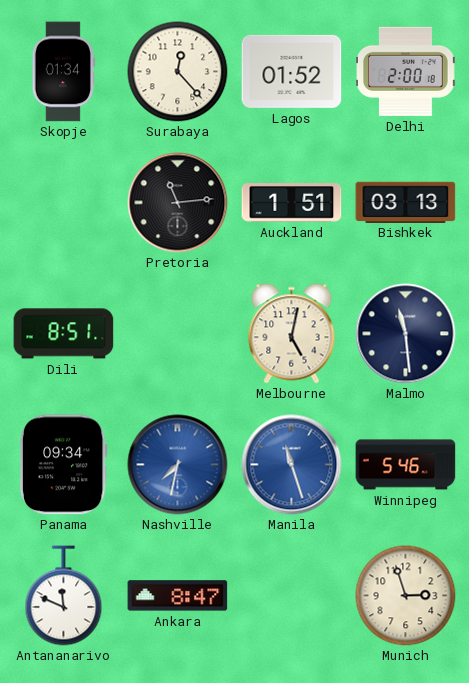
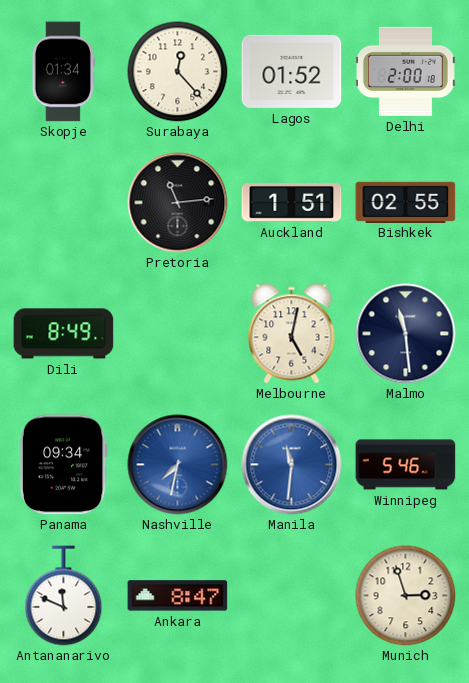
Bishkek: 03:13 -> 02:55 (406, 202)
Dili: 8:51 -> 8:49 (64, 334)
Manila: 11:27 -> 11:31 (292, 465)
